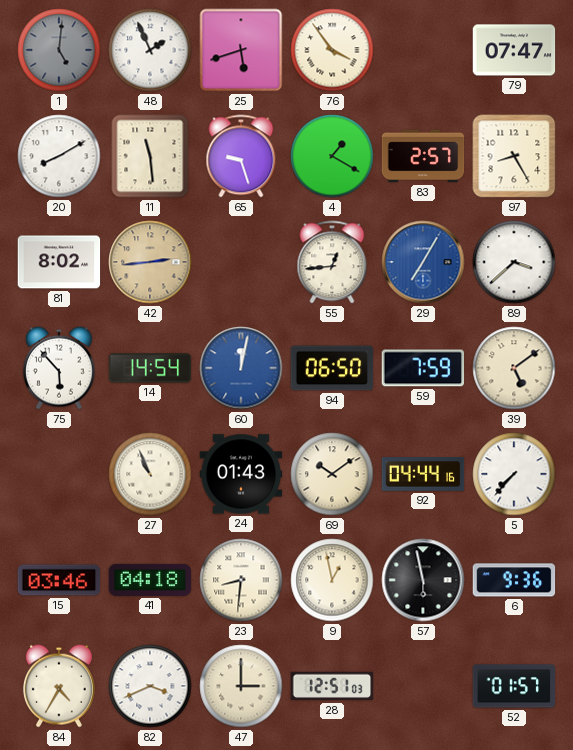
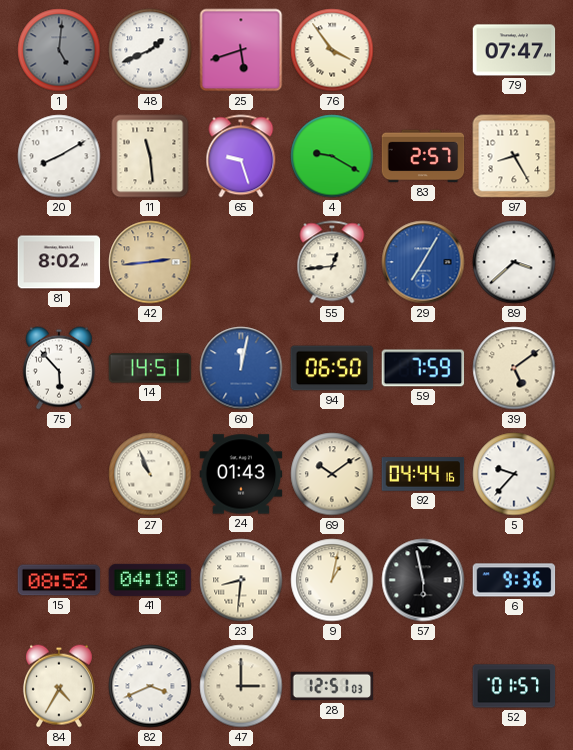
48: 1:56 -> 1:41 (150, 50)
4: 1:20 -> 9:20 (332, 156)
14: 14:54 -> 14:51 (150, 368)
5: 7:37 -> 9:37 (514, 474)
15: 03:46 -> 08:52 (59, 580)
9: 12:58 -> 1:02 (332, 580)
